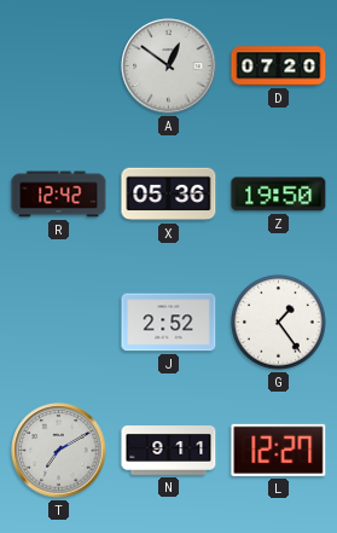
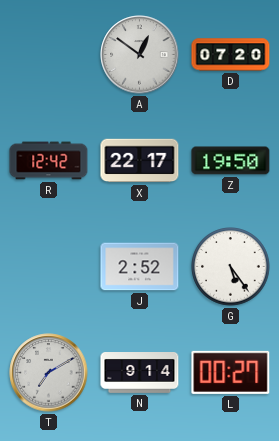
X: 05:36 -> 22:17 (140, 161)
G: 1:24 -> 5:24 (231, 267)
N: 9:11 -> 9:14 (140, 373)
L: 12:27 -> 00:27 (231, 372)
